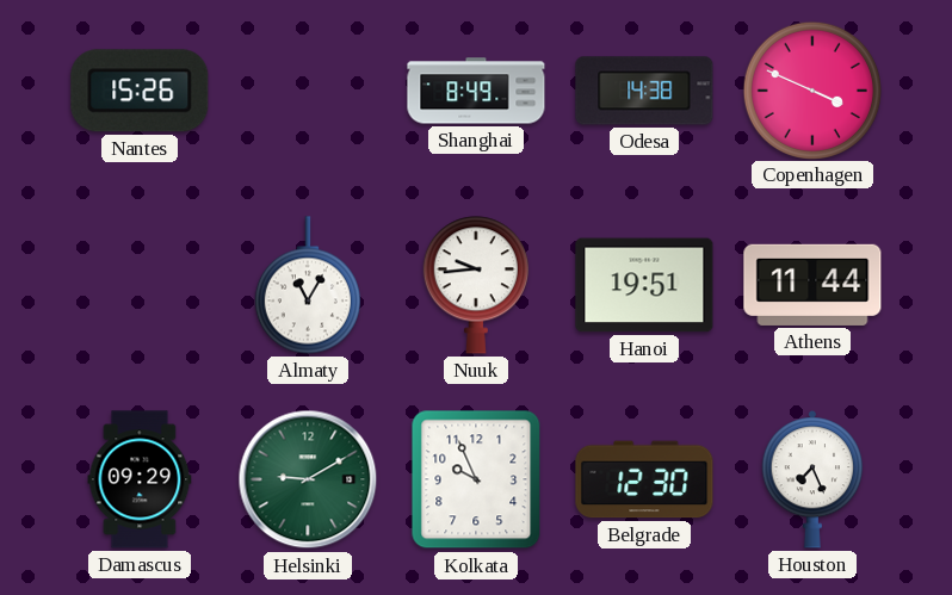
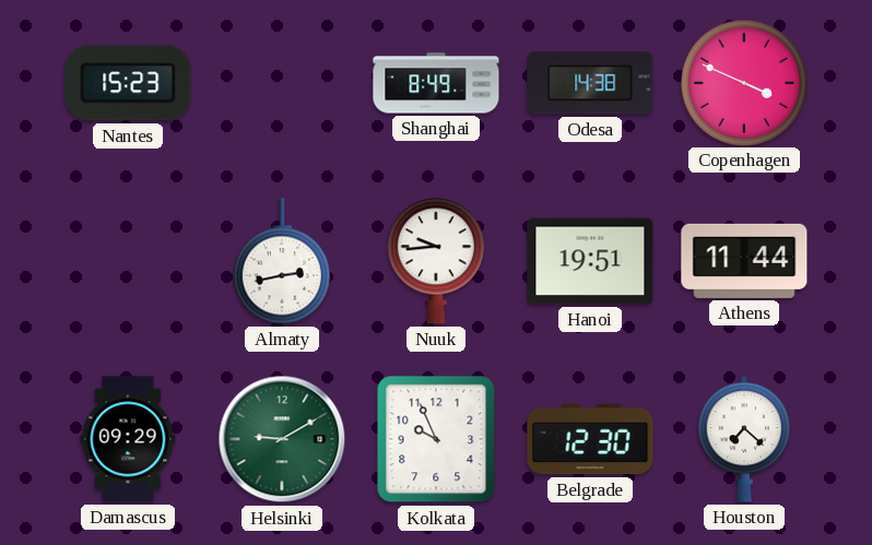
Nantes: 15:26 -> 15:23 (128, 83)
Almaty: 11:05 -> 2:43 (282, 261)
Houston: 7:26 -> 7:22 (744, 440)
